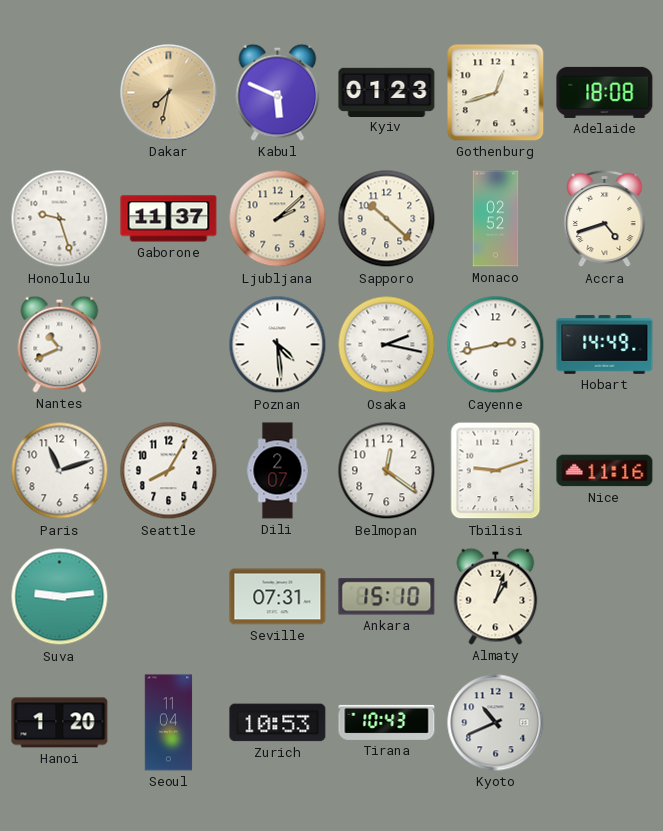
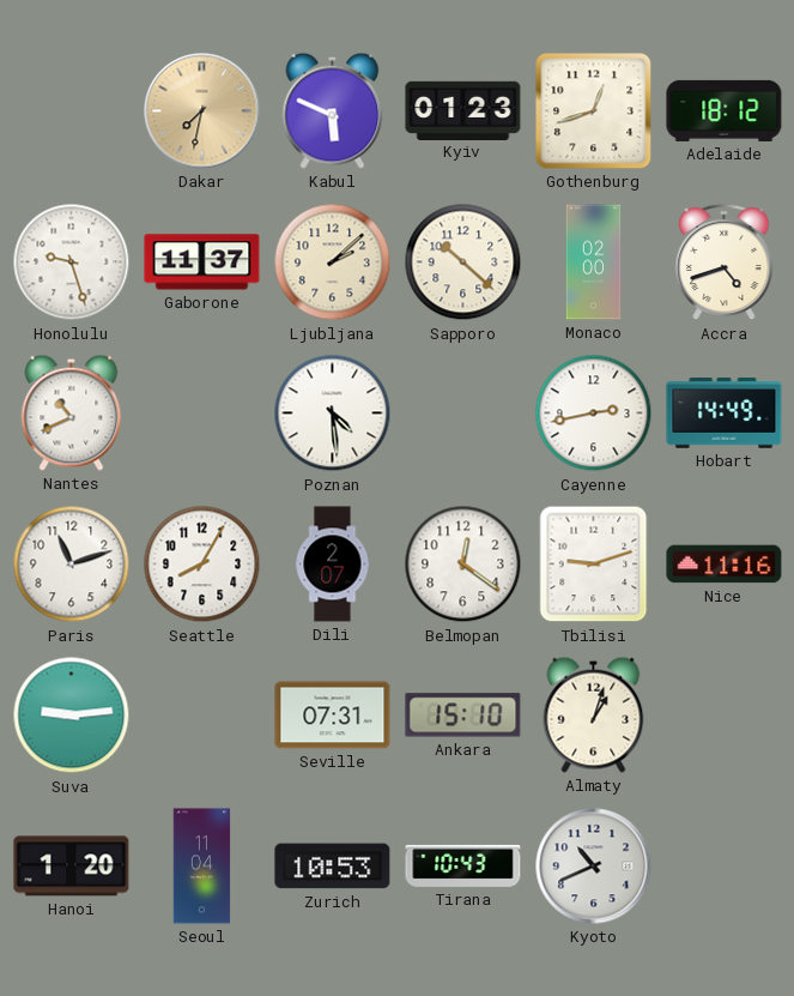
Adelaide: 18:08 -> 18:12 (725, 110)
Monaco: 02:52 -> 02:00 (594, 262)
Osaka: 2:17 -> none (387, 345)
